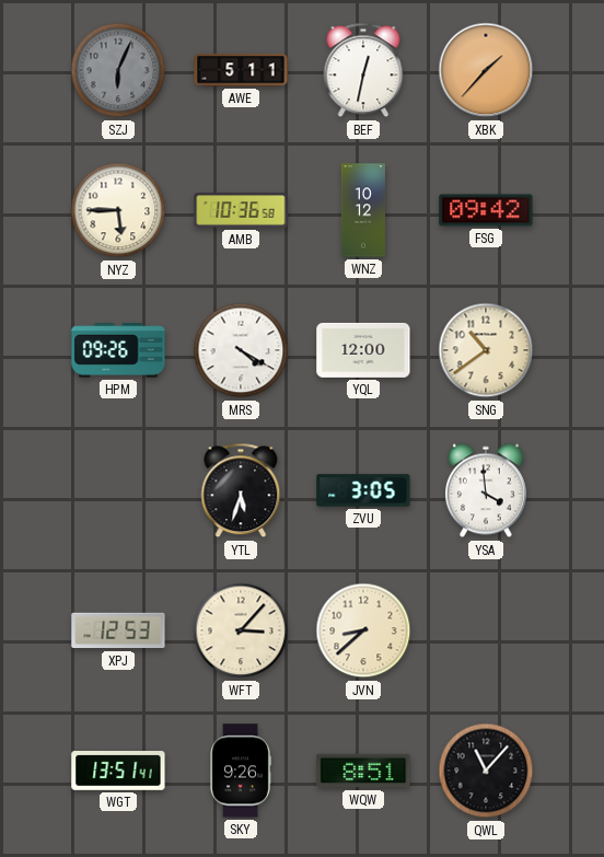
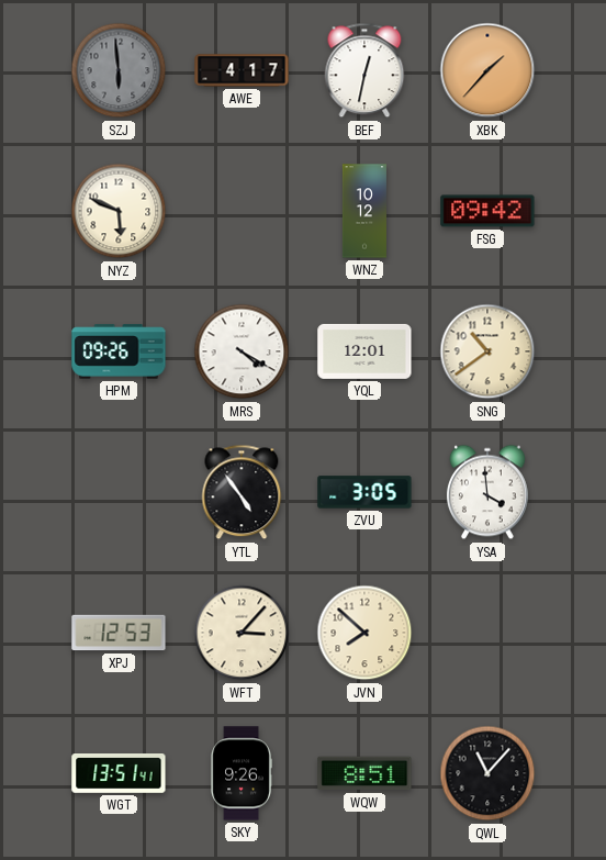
SZJ: 6:04 -> 5:59 (119, 70)
AWE: 5:11 -> 4:17 (242, 70)
NYZ: 5:45 -> 5:49 (119, 211)
AMB: 10:36 -> none (241, 210)
YQL: 12:00 -> 12:01 (364, 351)
YTL: 5:33 -> 4:54 (242, 492)
JVN: 8:38 -> 7:52 (364, 633)
